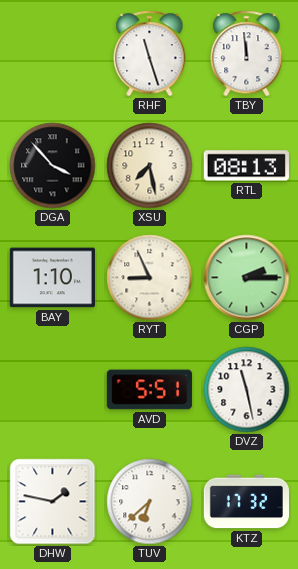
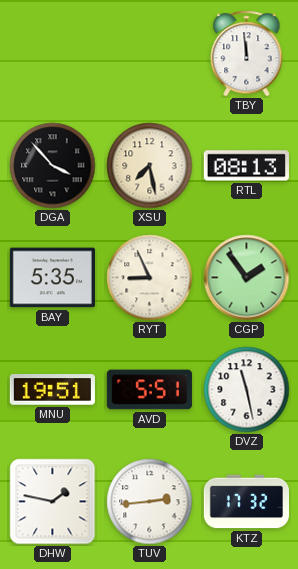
RHF: 11:27 -> none (150, 54)
BAY: 1:10 -> 5:35 (52, 278)
CGP: 2:15 -> 1:54 (247, 278)
MNU: none -> 19:51 (52, 390)
TUV: 6:38 -> 2:44 (150, 502)
